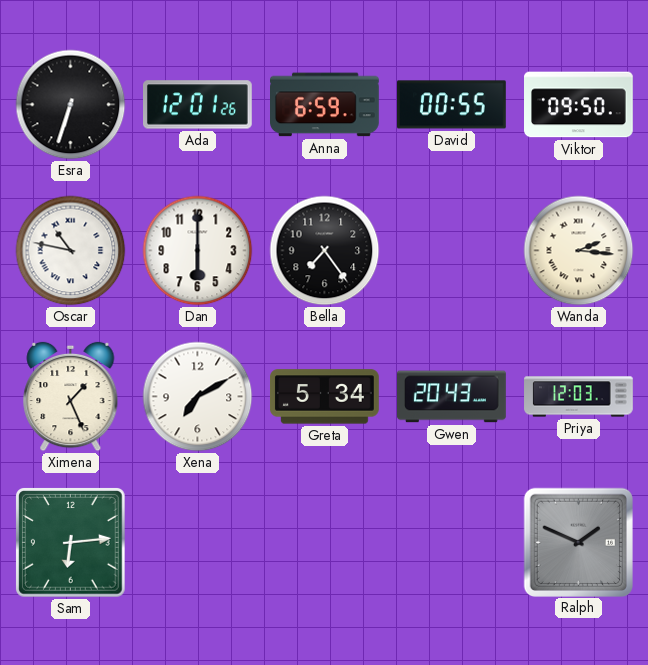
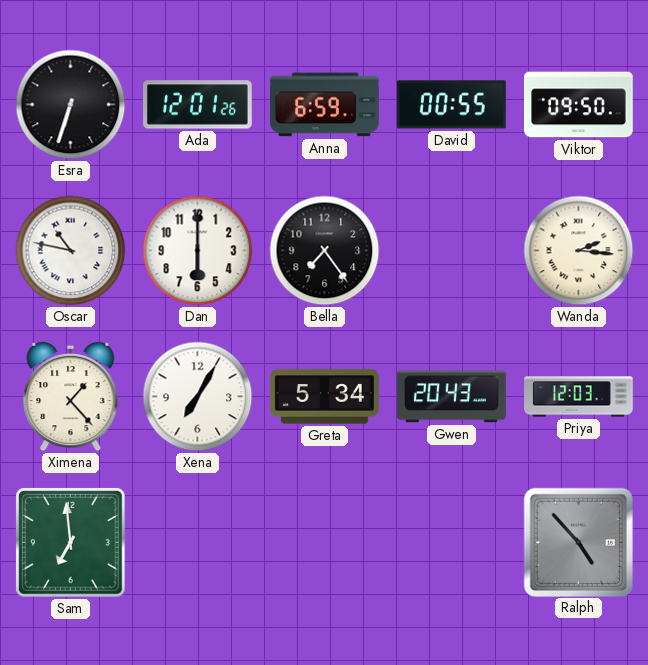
Ximena: 1:26 -> 1:23 (71, 397)
Xena: 7:10 -> 7:05 (198, 397)
Sam: 6:14 -> 6:59 (71, 543)
Ralph: 1:49 -> 4:53 (578, 542)
